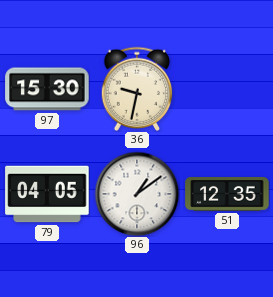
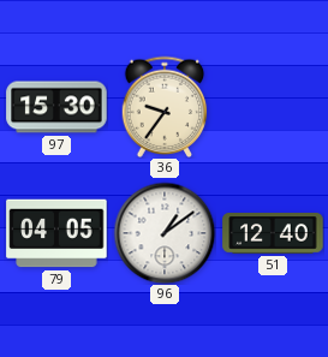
36: 9:32 -> 9:36 (165, 106)
51: 12:35 -> 12:40 (273, 233)
